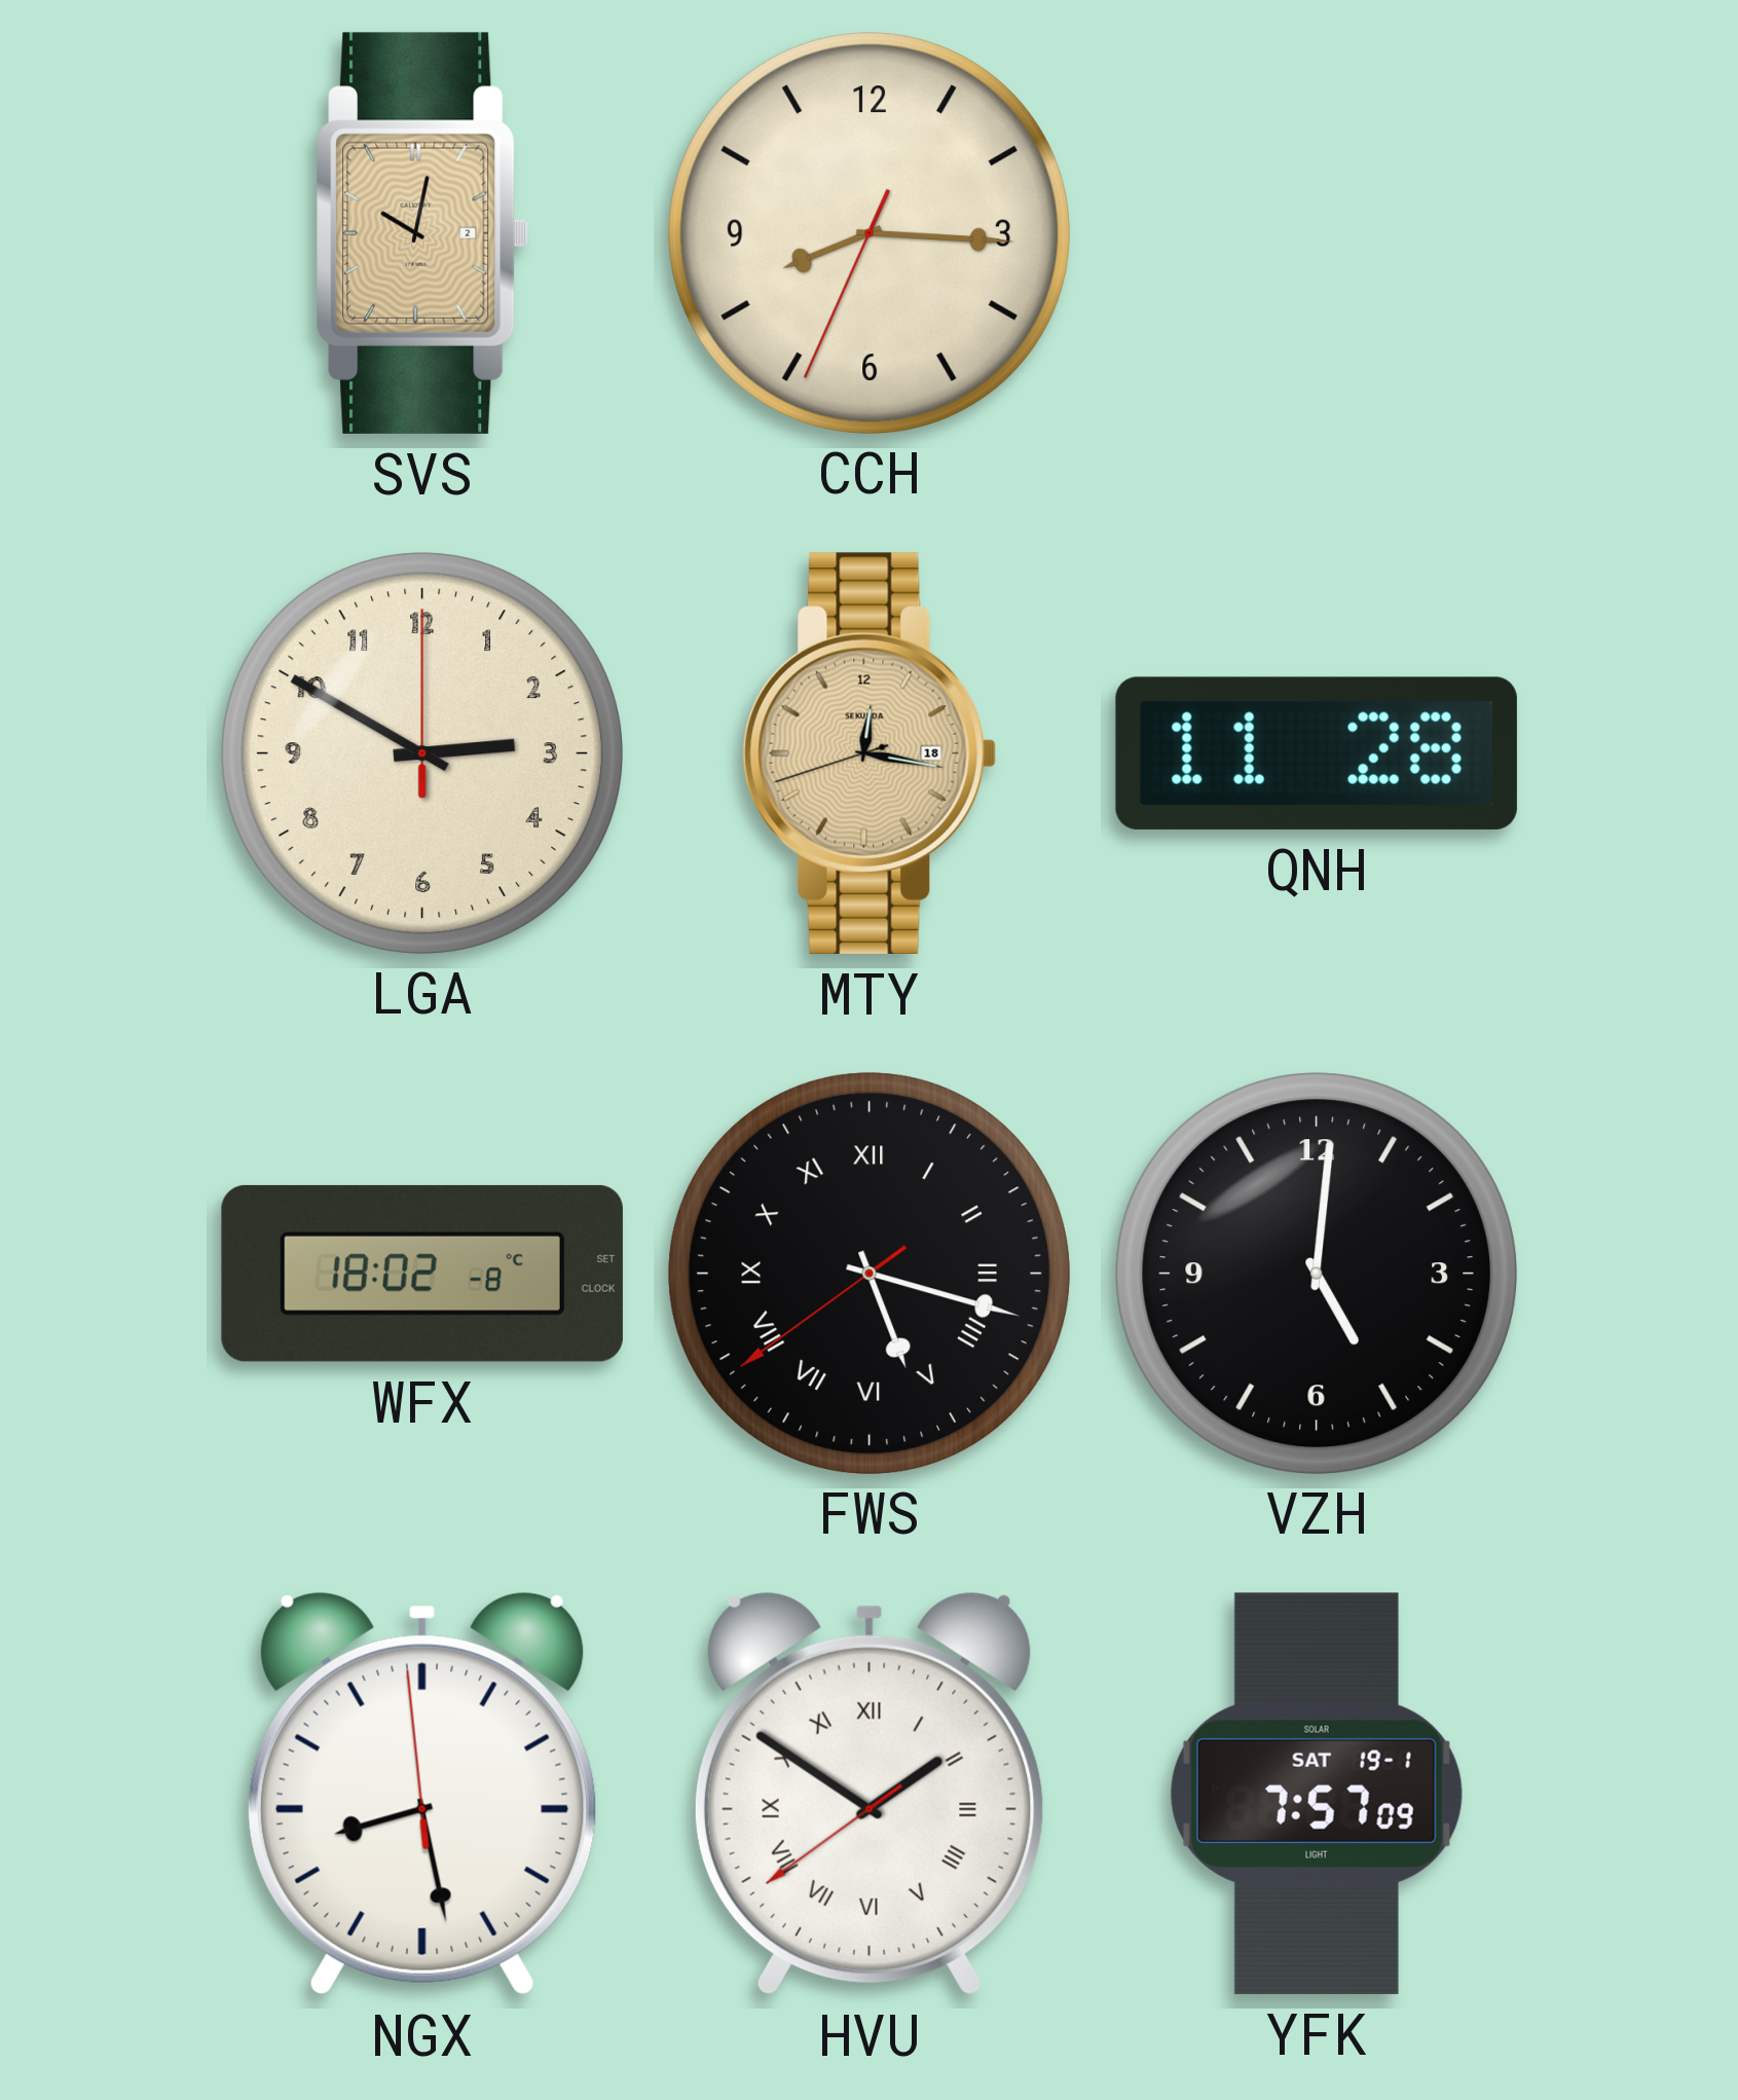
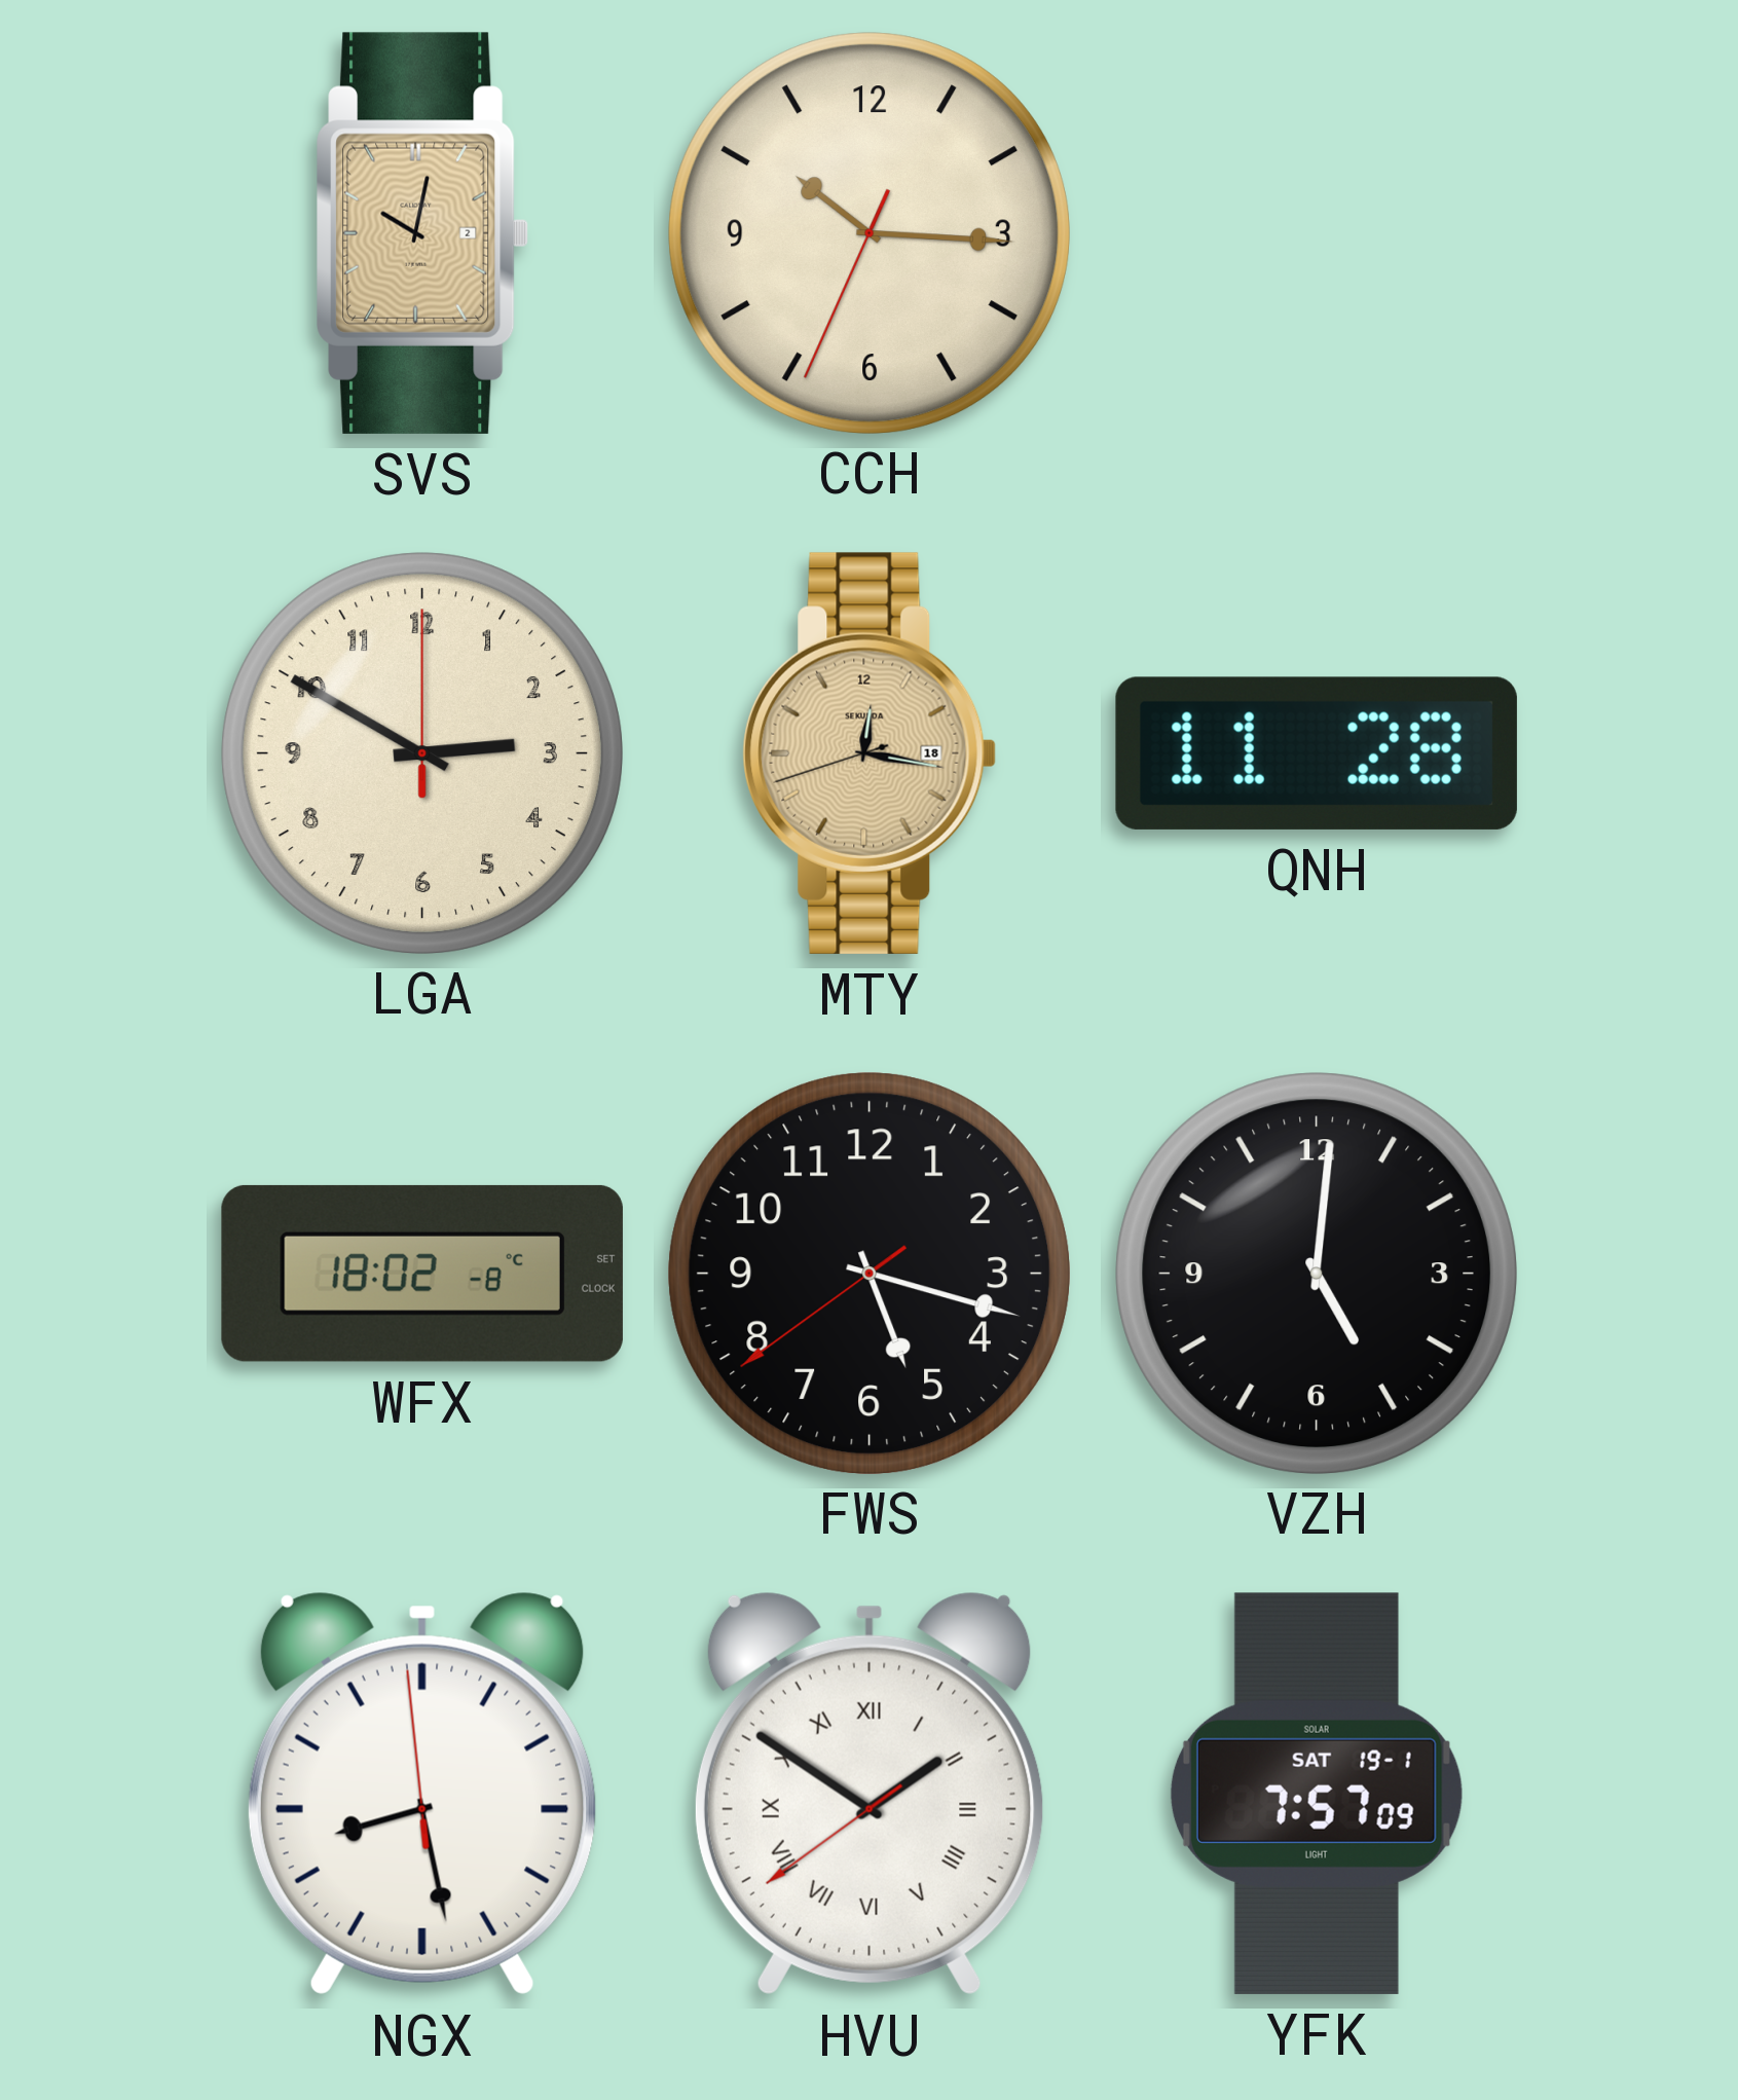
CCH: 8:15 -> 10:15 (868, 232)
FWS numerals: Roman -> Arabic (868, 1273)
